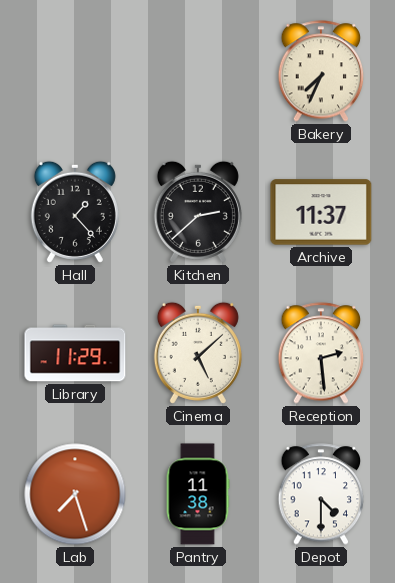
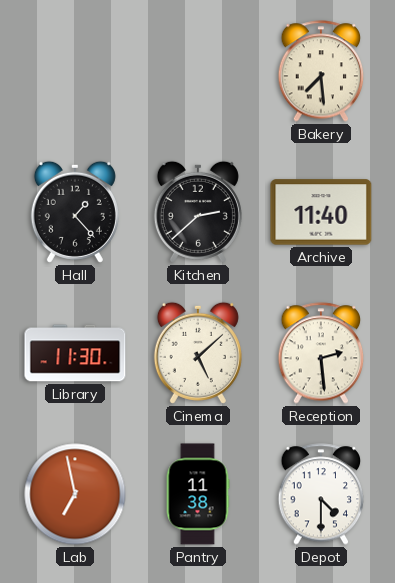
Bakery: 7:34 -> 7:29 (321, 71)
Archive: 11:37 -> 11:40 (321, 212)
Library: 11:29 -> 11:30 (75, 353)
Lab: 7:27 -> 6:58 (75, 494)
